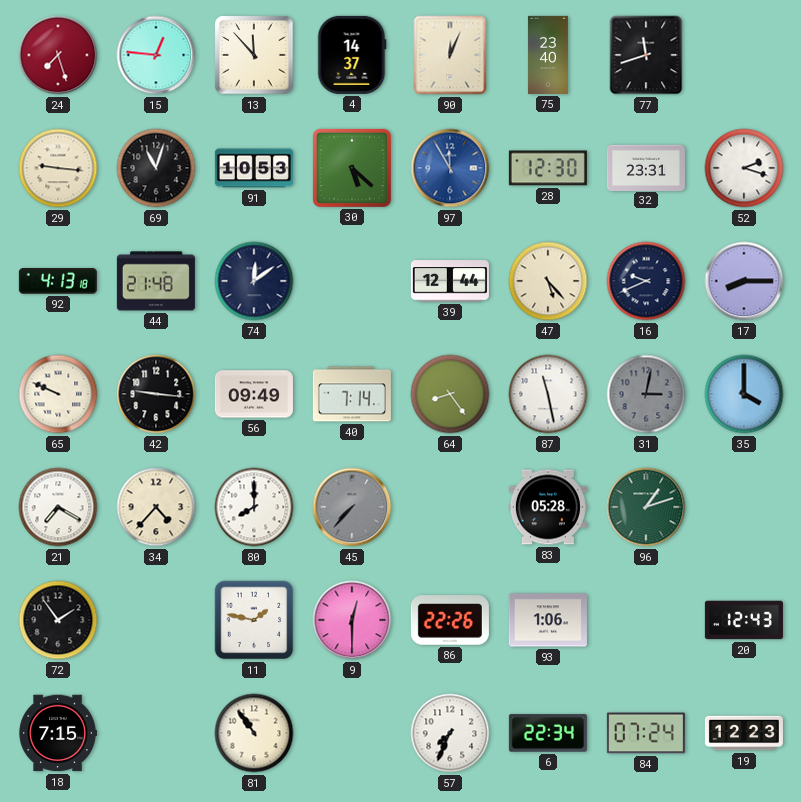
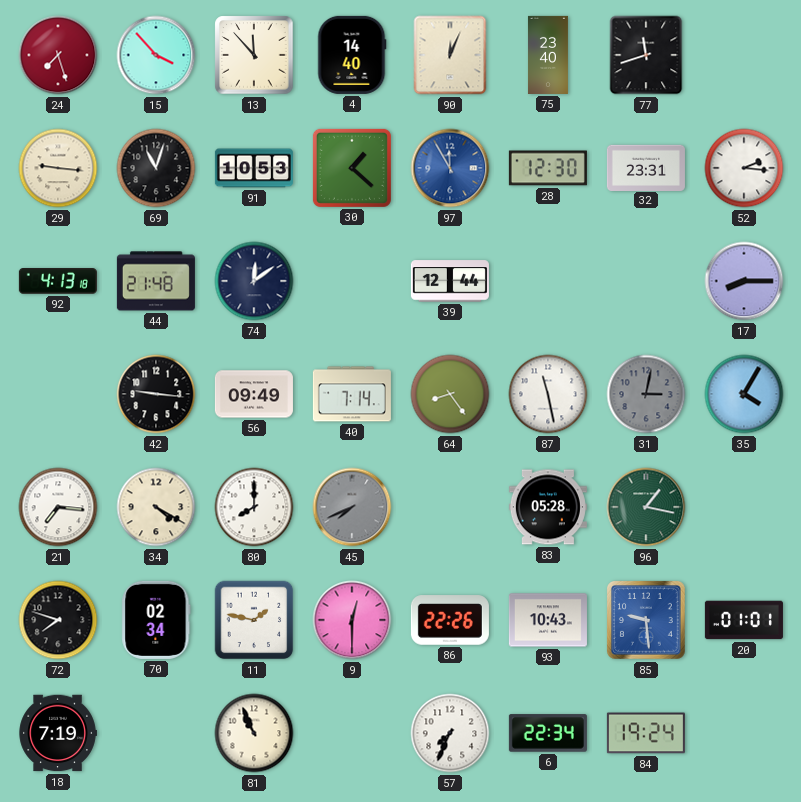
15: 12:46 -> 3:53 (156, 55)
4: 14:37 -> 14:40 (352, 55)
30: 5:22 -> 1:22 (352, 168)
52: 2:18 -> 2:16 (744, 168)
47: 5:23 -> none (548, 281)
16: 9:41 -> none (646, 281)
65: 9:49 -> none (58, 394)
35: 4:00 -> 4:05 (744, 394)
21: 7:20 -> 7:16 (58, 507)
34: 4:37 -> 4:20 (156, 507)
45: 7:37 -> 7:41 (352, 507)
96: 1:12 -> 1:17 (646, 507)
72: 1:54 -> 7:48 (58, 620)
70: none -> 02:34 (156, 620)
93: 1:06 -> 10:43 (548, 620)
85: none -> 9:29 (647, 621)
20: 12:43 -> 01:01 (744, 620)
18: 7:15 -> 7:19 (58, 733)
81: 10:54 -> 10:56 (254, 733)
84: 07:24 -> 19:24 (646, 733)
19: 12:23 -> none (744, 733)
